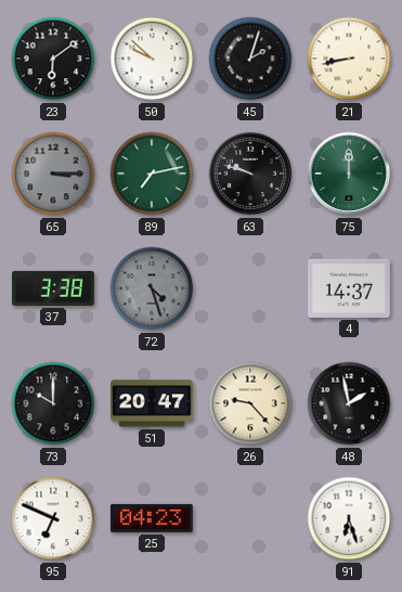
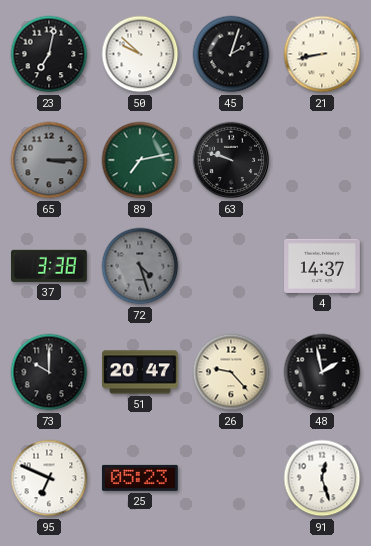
23: 6:09 -> 7:02 (49, 54)
75: 12:00 -> none (349, 173)
25: 04:23 -> 05:23 (140, 478)
91: 6:27 -> 12:27 (322, 478)
